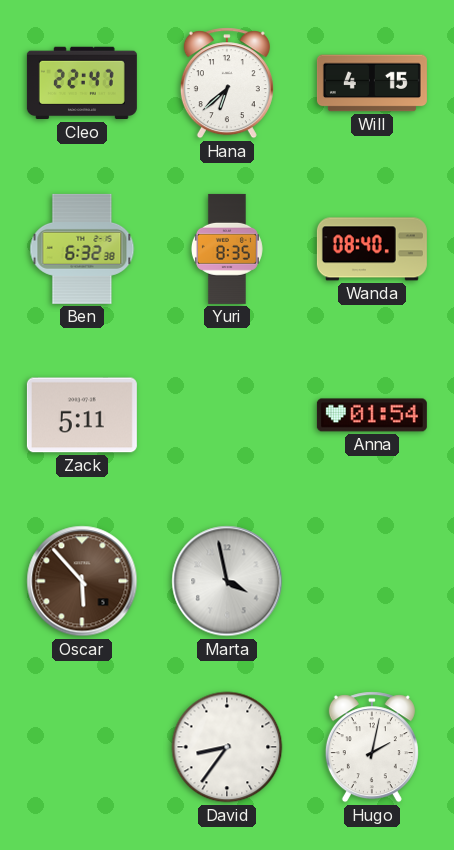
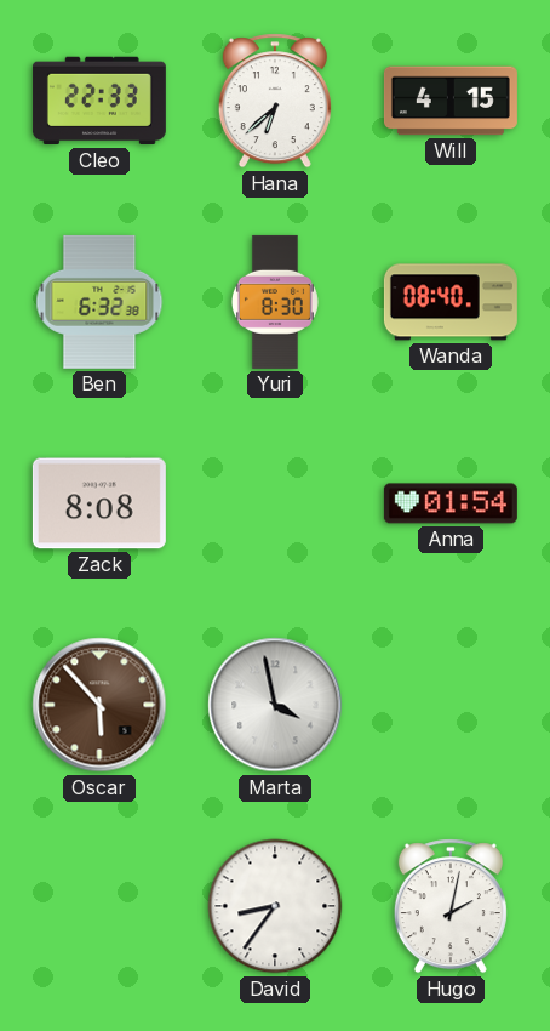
Cleo: 22:47 -> 22:33 (99, 101)
Yuri: 8:35 -> 8:30 (275, 302)
Zack: 5:11 -> 8:08 (99, 503)
